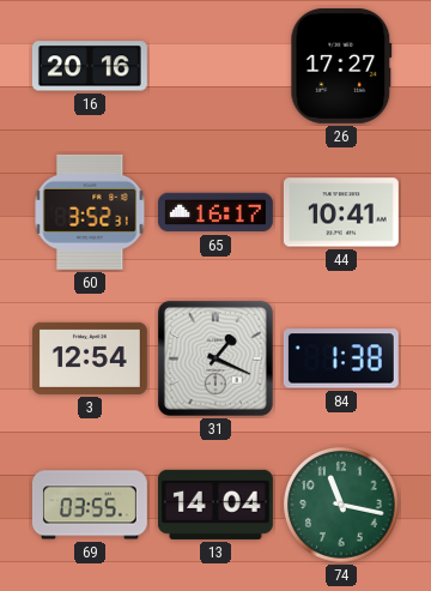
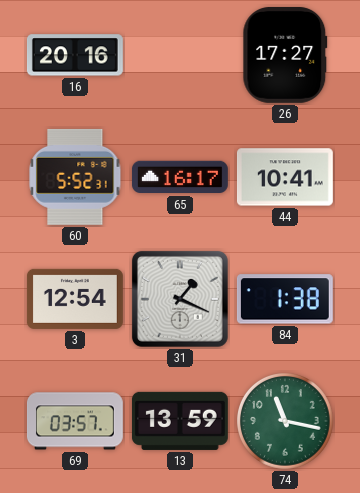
60: 3:52 -> 5:52 (75, 177)
69: 03:55 -> 03:57 (75, 421)
13: 14:04 -> 13:59 (180, 421)
